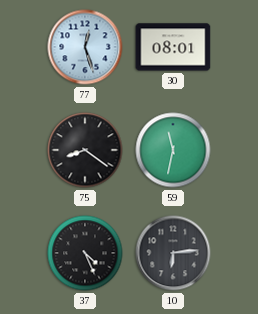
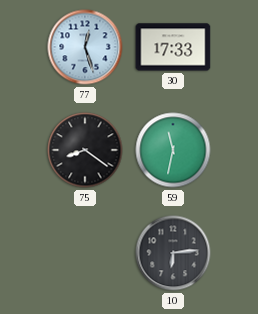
30: 08:01 -> 17:33 (173, 47)
37: 4:26 -> none (85, 253)
